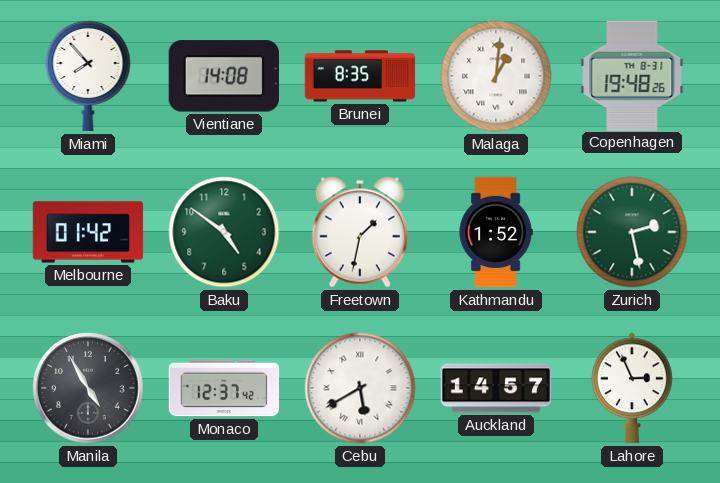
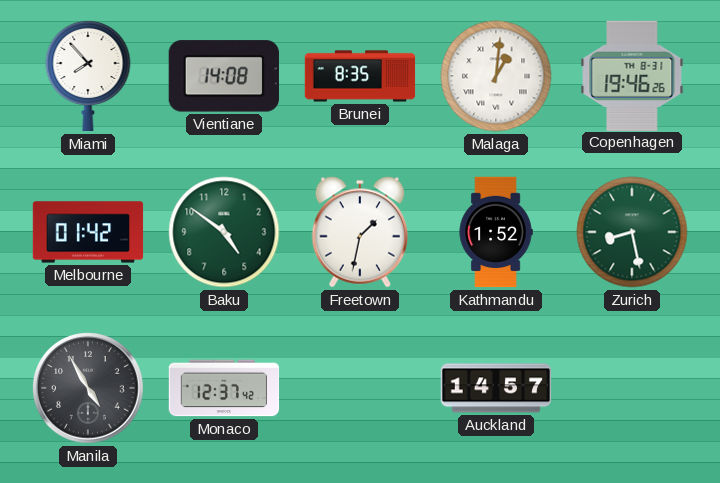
Copenhagen: 19:48 -> 19:46 (632, 75)
Zurich: 2:28 -> 8:28 (632, 232)
Cebu: 5:40 -> none (360, 388)
Lahore: 2:56 -> none (632, 388)
